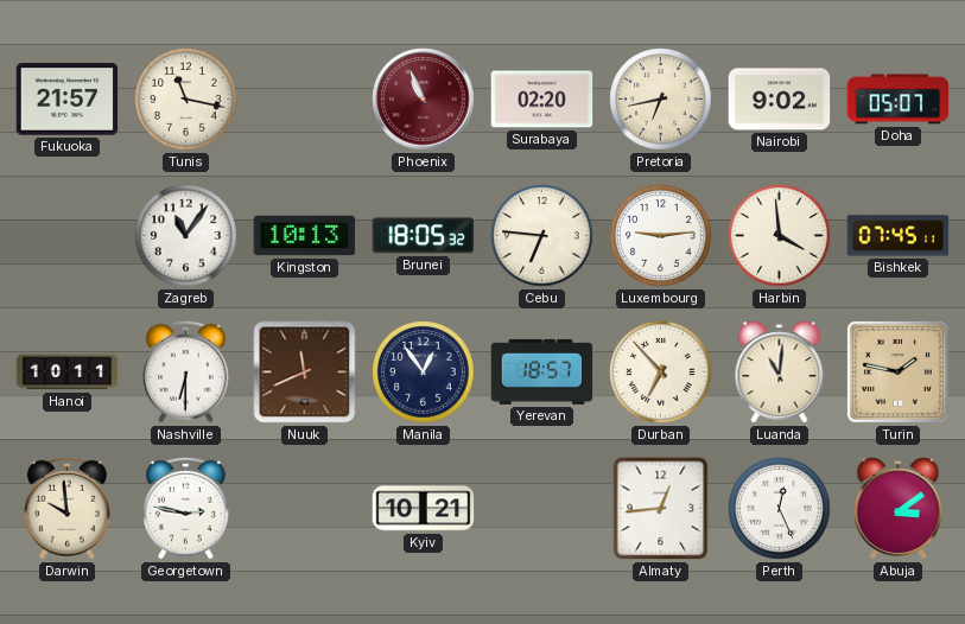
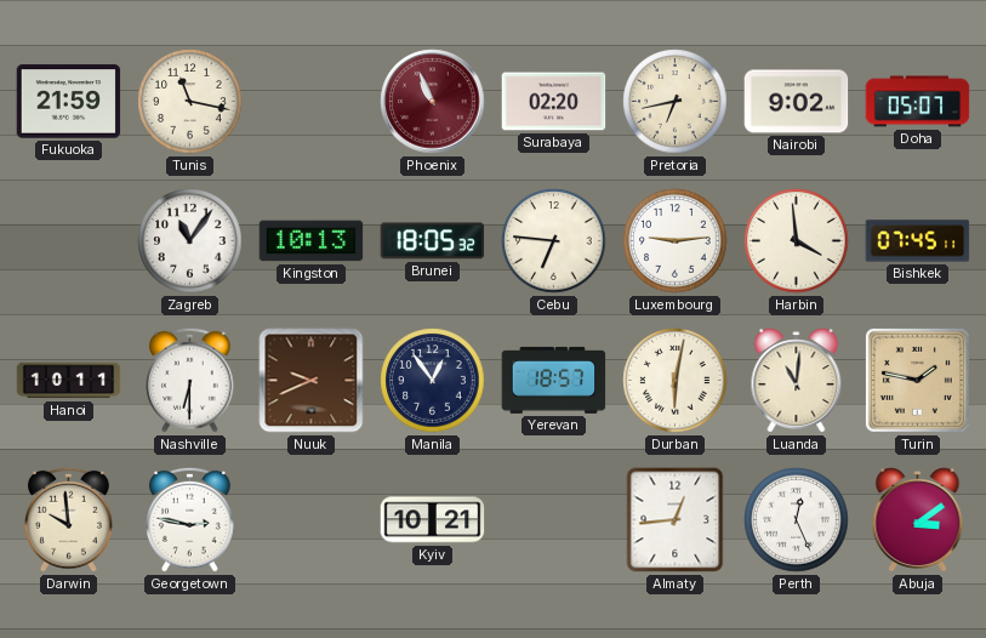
Fukuoka: 21:57 -> 21:59 (69, 102)
Nuuk: 11:41 -> 9:41 (312, 381)
Durban: 6:53 -> 6:02 (676, 381)
